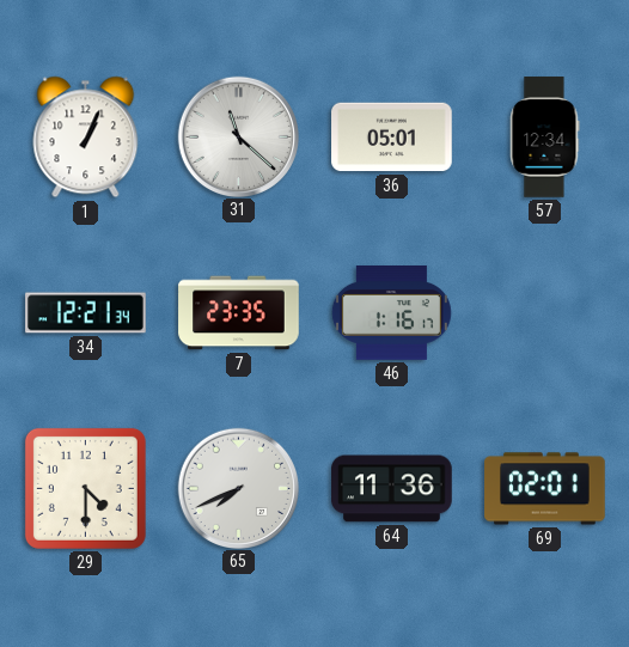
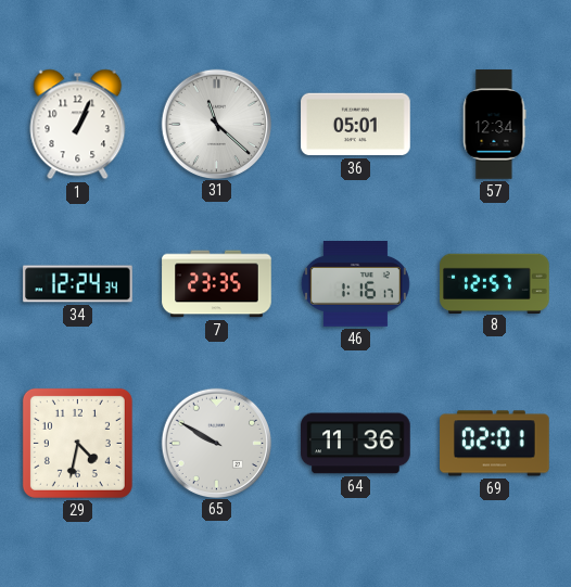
34: 12:21 -> 12:24 (78, 284)
8: none -> 12:57 (495, 283)
29: 4:30 -> 4:32 (77, 443)
65: 7:41 -> 9:50 (216, 443)
